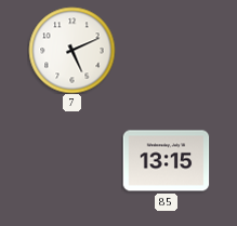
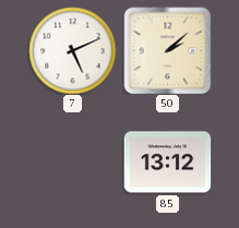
50: none -> 2:08 (167, 50)
85: 13:15 -> 13:12 (167, 163)
